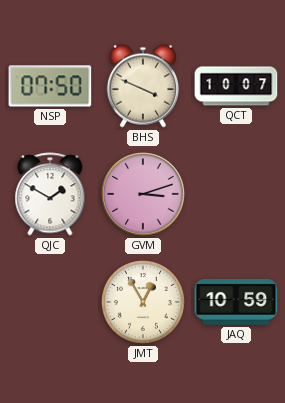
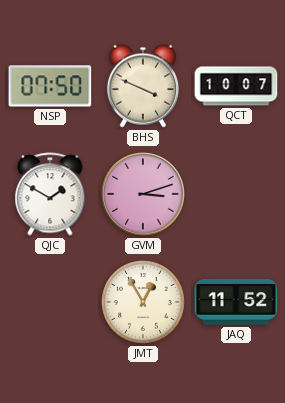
JAQ: 10:59 -> 11:52 (236, 302)
